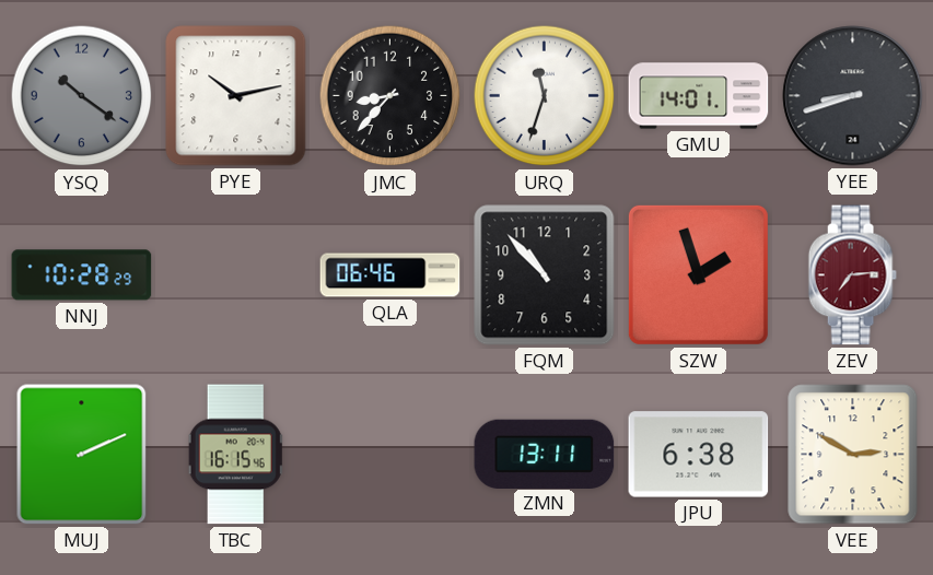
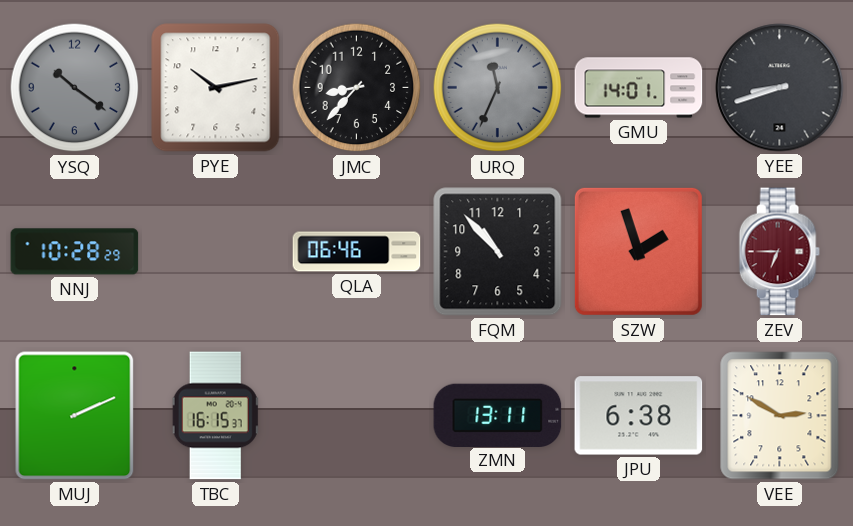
URQ: 11:33 -> 11:34 (498, 88)
URQ dial: white -> grey (498, 88)
ZEV: 7:14 -> 6:45 (779, 252)
TBC: 16:15:46 -> 16:15:37 (216, 416)
